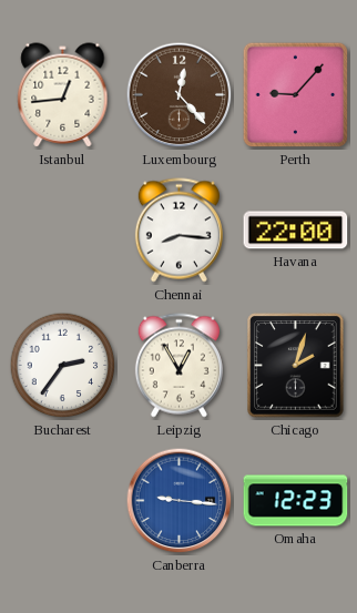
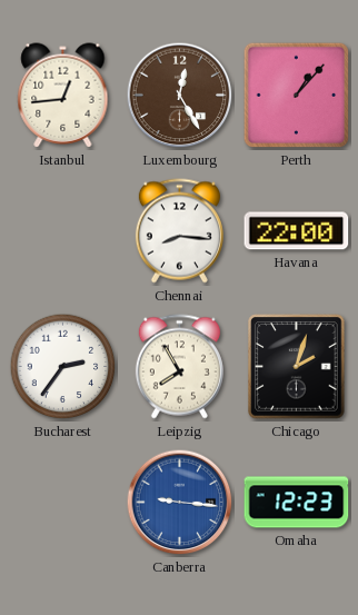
Luxembourg: 12:23 -> 12:25 (180, 96)
Perth: 9:07 -> 1:07 (297, 96)
Leipzig: 12:55 -> 7:55 (179, 367)
